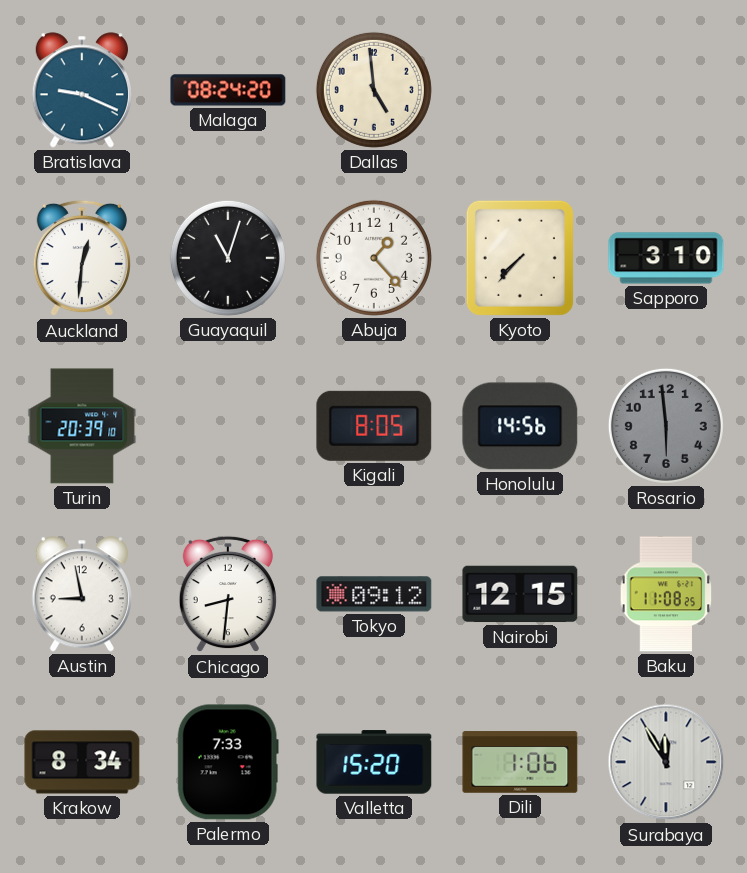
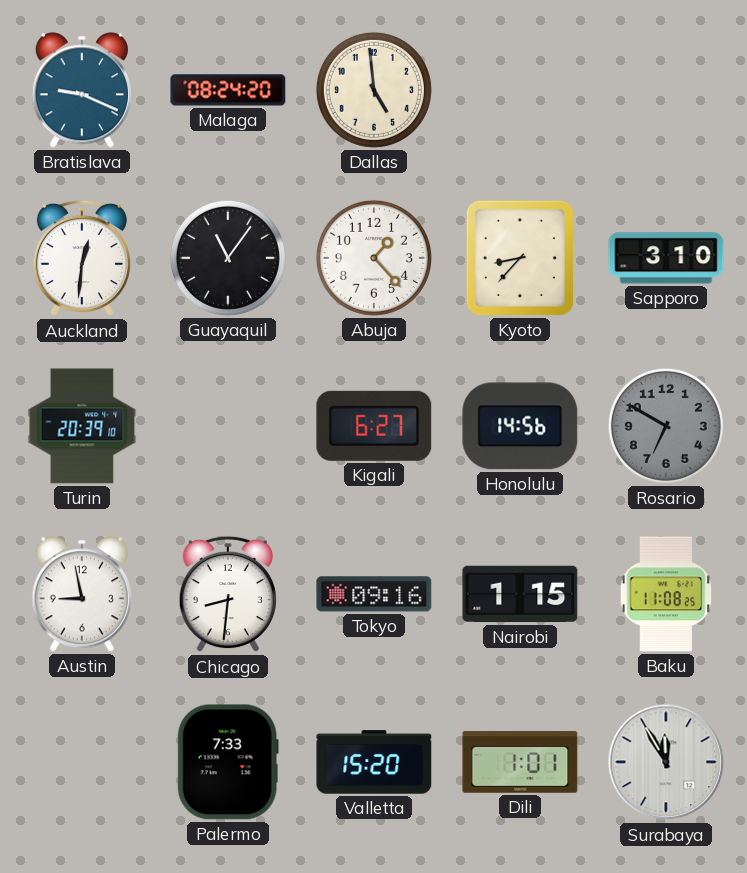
Guayaquil: 11:03 -> 11:06 (228, 258)
Kyoto: 7:37 -> 8:37 (520, 258)
Kigali: 8:05 -> 6:27 (374, 426)
Rosario: 5:59 -> 6:50 (666, 426)
Tokyo: 09:12 -> 09:16 (374, 594)
Nairobi: 12:15 -> 1:15 (520, 594)
Krakow: 8:34 -> none (82, 762)
Dili: 1:06 -> 1:01 (520, 762)
